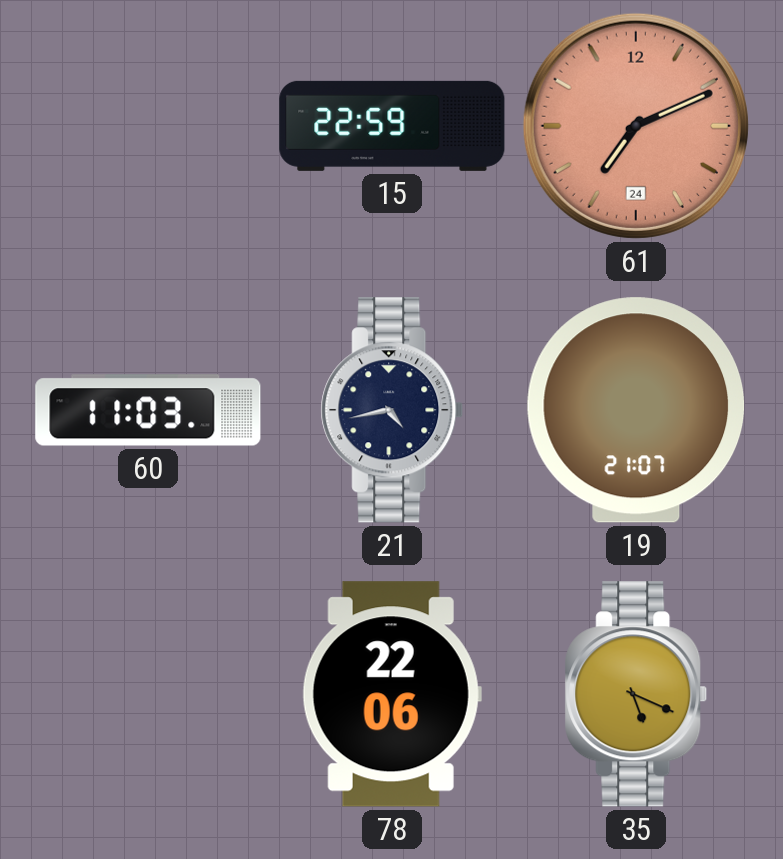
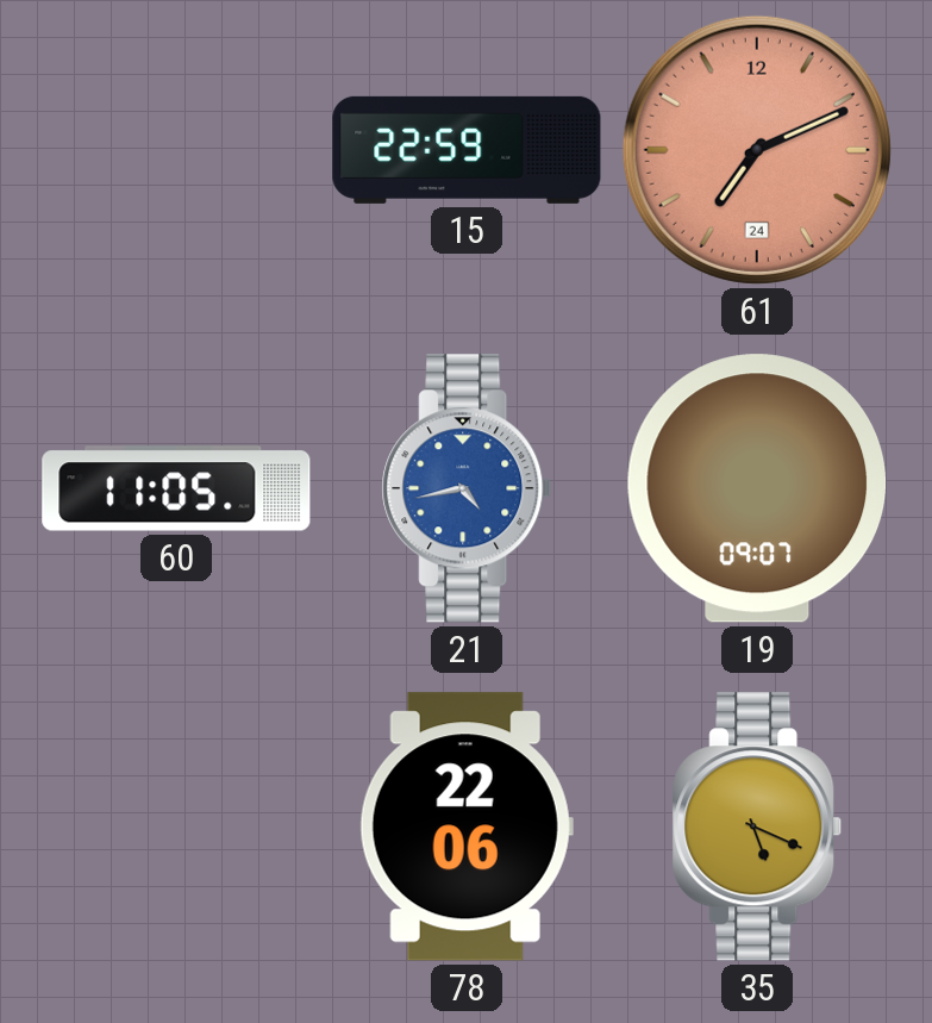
60: 11:03 -> 11:05 (176, 488)
21 dial: navy -> blue (467, 488)
19: 21:07 -> 09:07 (757, 488)
